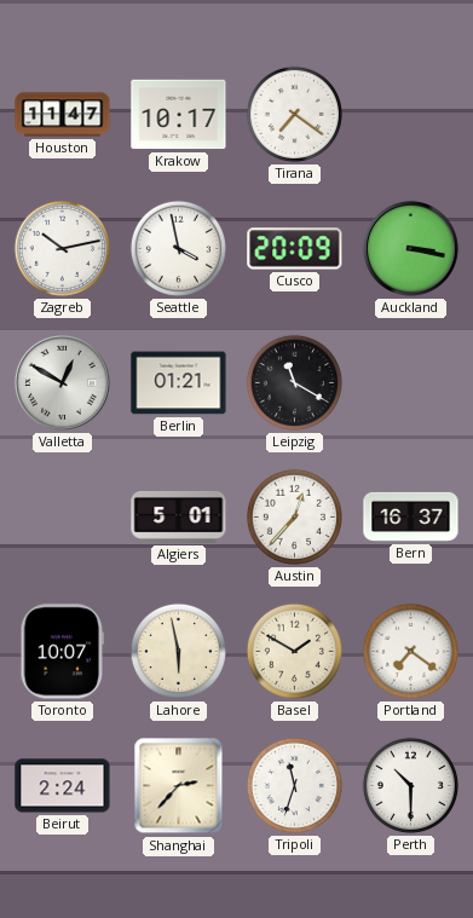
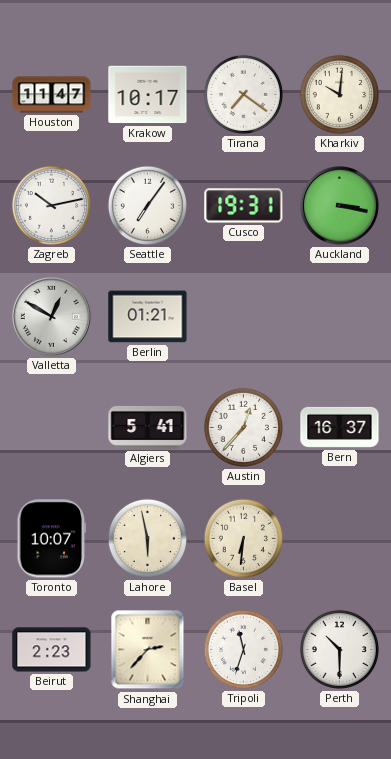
Kharkiv: none -> 10:01 (339, 94)
Seattle: 3:58 -> 7:06 (147, 205)
Cusco: 20:09 -> 19:31 (244, 206)
Leipzig: 11:20 -> none (294, 382)
Algiers: 5:01 -> 5:41 (148, 427)
Basel: 1:50 -> 6:31 (243, 538)
Portland: 7:21 -> none (410, 651)
Beirut: 2:24 -> 2:23 (52, 650)
